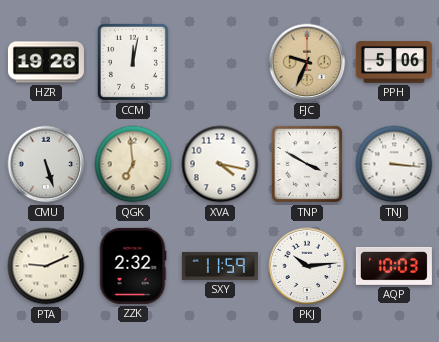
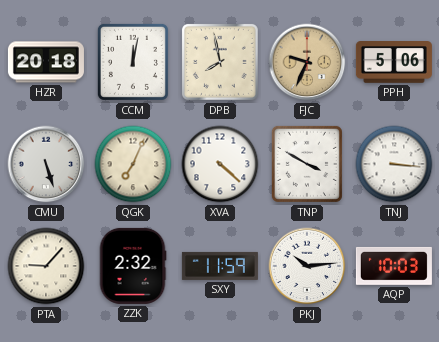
HZR: 19:26 -> 20:18 (46, 62)
DPB: none -> 7:58 (220, 62)
QGK: 6:59 -> 7:04 (133, 164)
XVA: 4:17 -> 4:22 (220, 164)
PTA: 9:11 -> 9:07 (46, 266)
